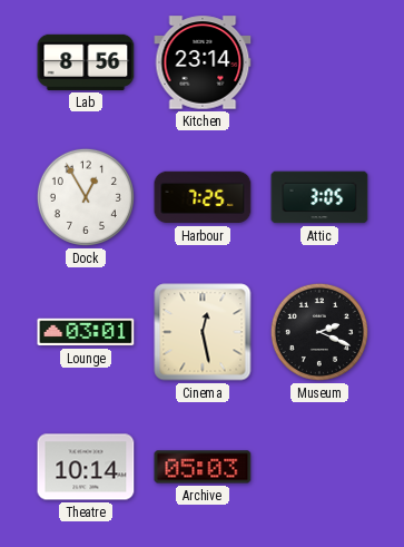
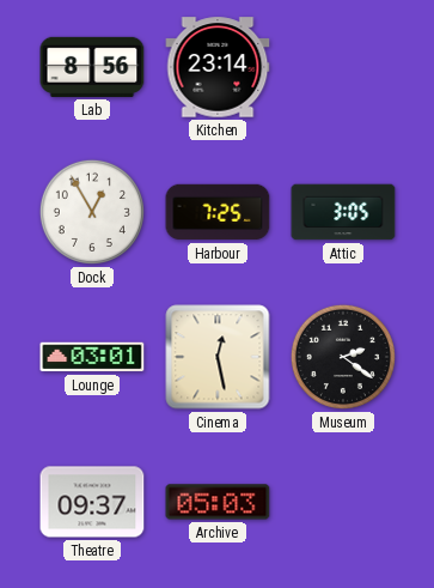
Museum: 2:19 -> 2:21 (343, 357)
Theatre: 10:14 -> 09:37 (92, 502)
